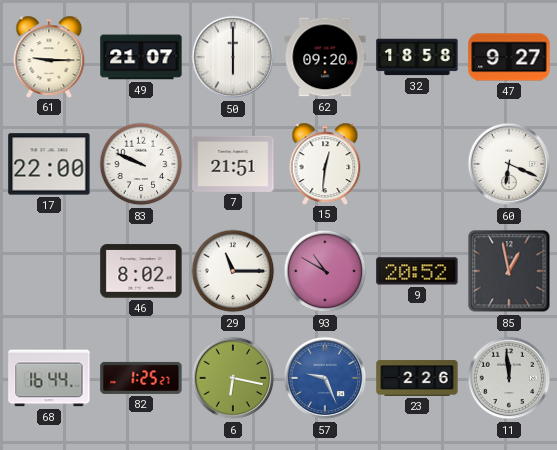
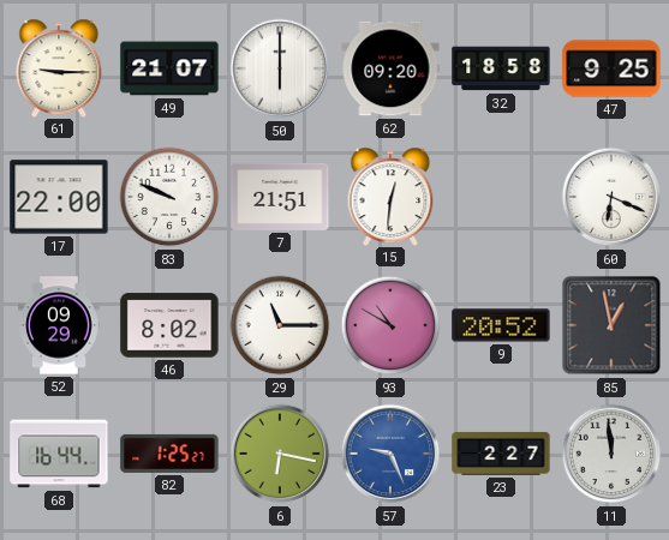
47: 9:27 -> 9:25 (611, 68)
52: none -> 09:29 (60, 325)
23: 2:26 -> 2:27 (501, 454)
